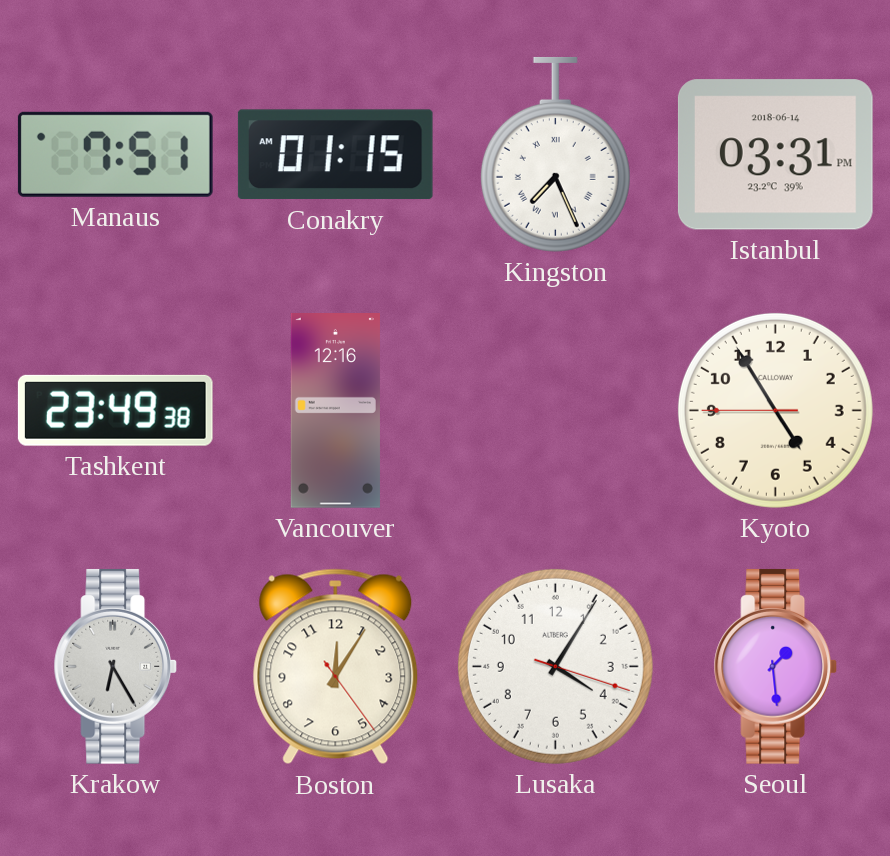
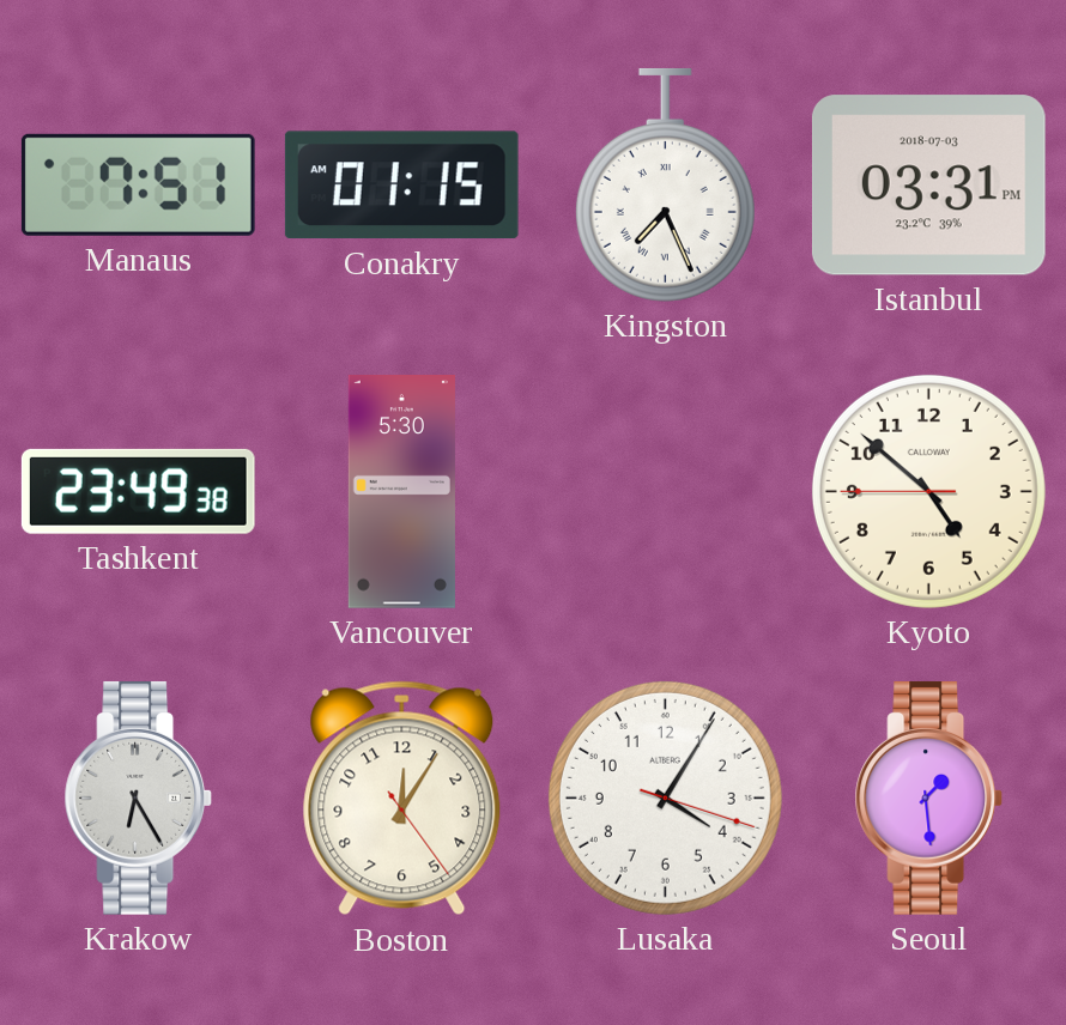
Istanbul date: 2018-06-14 -> 2018-07-03 (928, 186)
Vancouver: 12:16 -> 5:30 (401, 492)
Kyoto: 4:54 -> 4:51 (928, 491)
